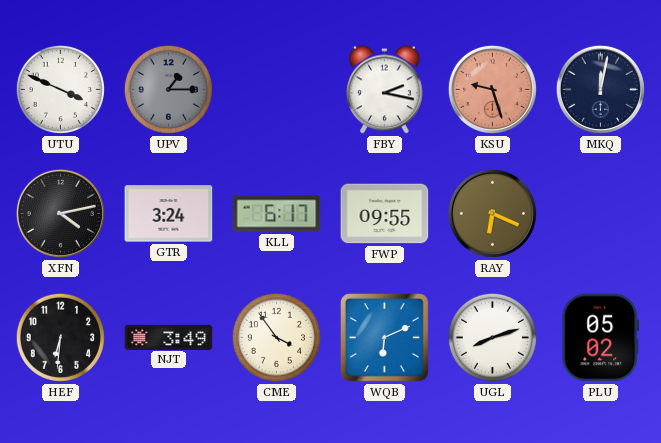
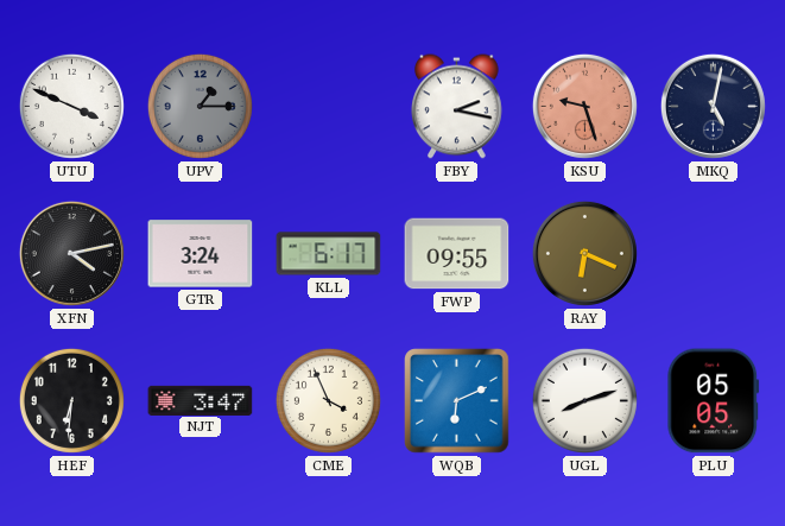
MKQ: 12:02 -> 5:02 (713, 106)
NJT: 3:49 -> 3:47 (201, 400)
CME: 3:54 -> 3:56 (328, 400)
PLU: 05:02 -> 05:05 (714, 401)
